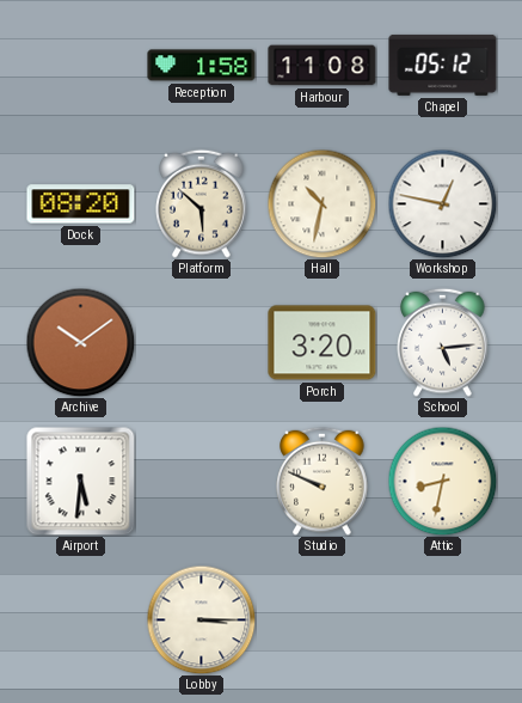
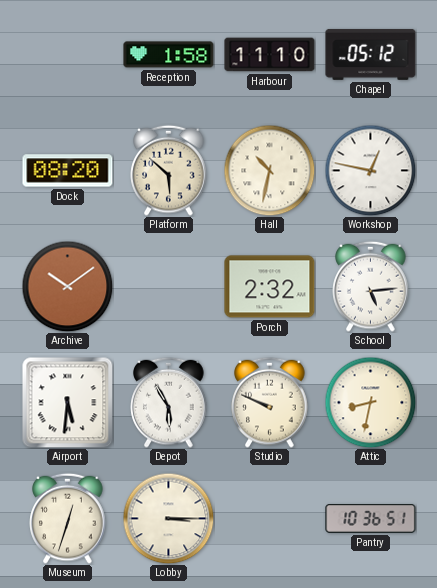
Harbour: 11:08 -> 11:10 (270, 55)
Porch: 3:20 -> 2:32 (270, 287)
Depot: none -> 5:55 (169, 402)
Museum: none -> 12:33 (68, 518)
Pantry: none -> 10:36 (371, 519)
